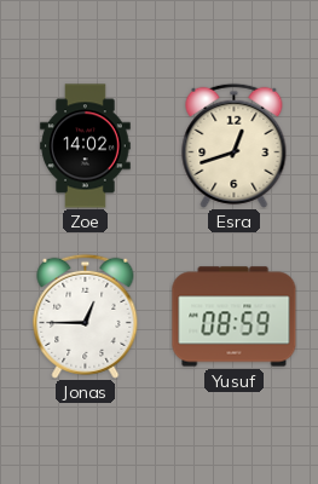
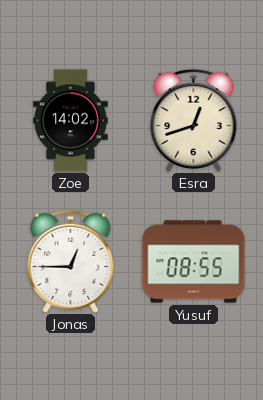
Yusuf: 08:59 -> 08:55 (194, 262)
